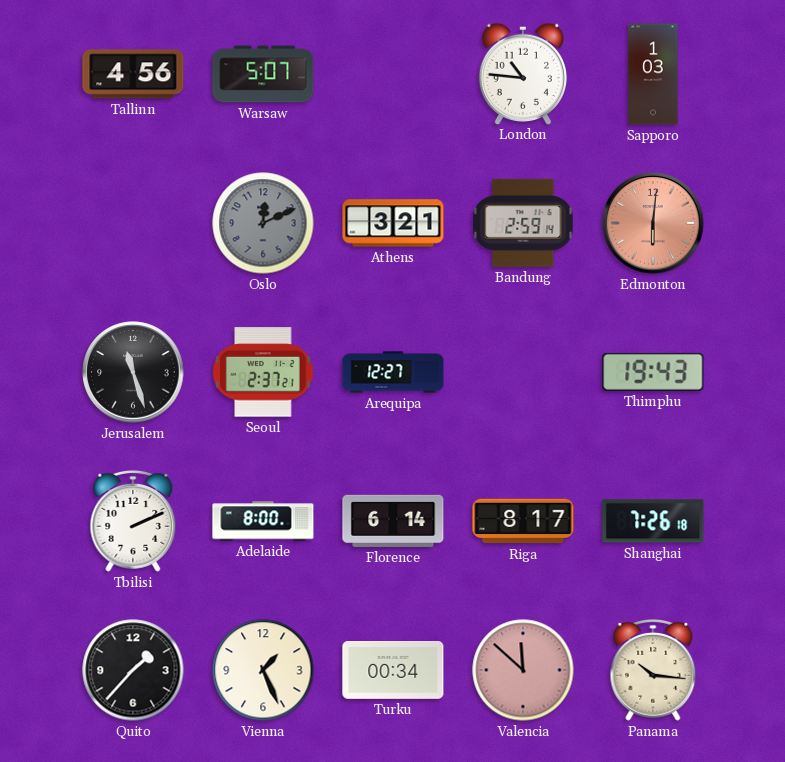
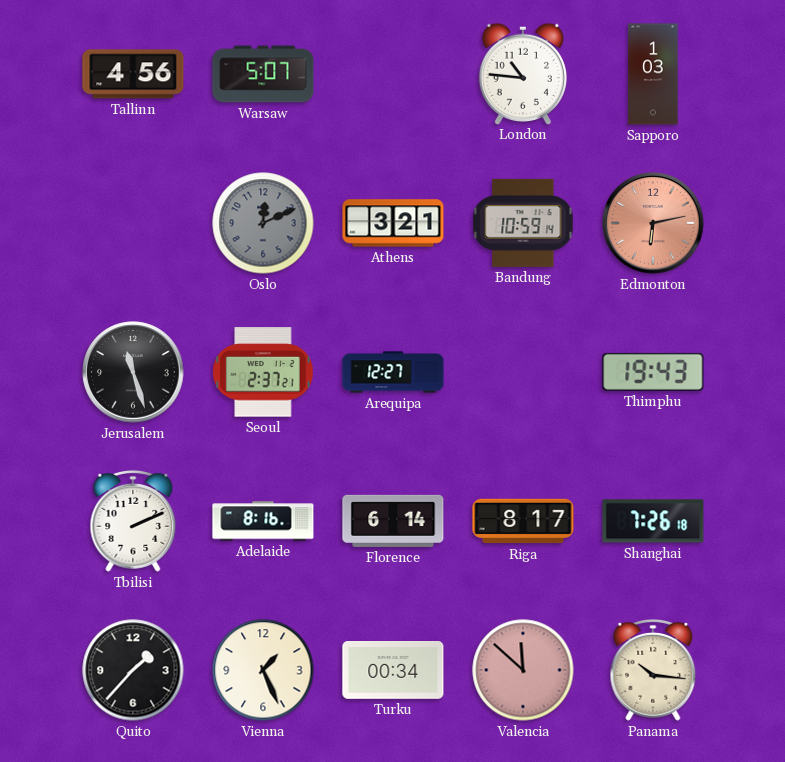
Bandung: 2:59 -> 10:59 (523, 223)
Edmonton: 6:01 -> 6:13 (653, 223)
Adelaide: 8:00 -> 8:16 (263, 521)
